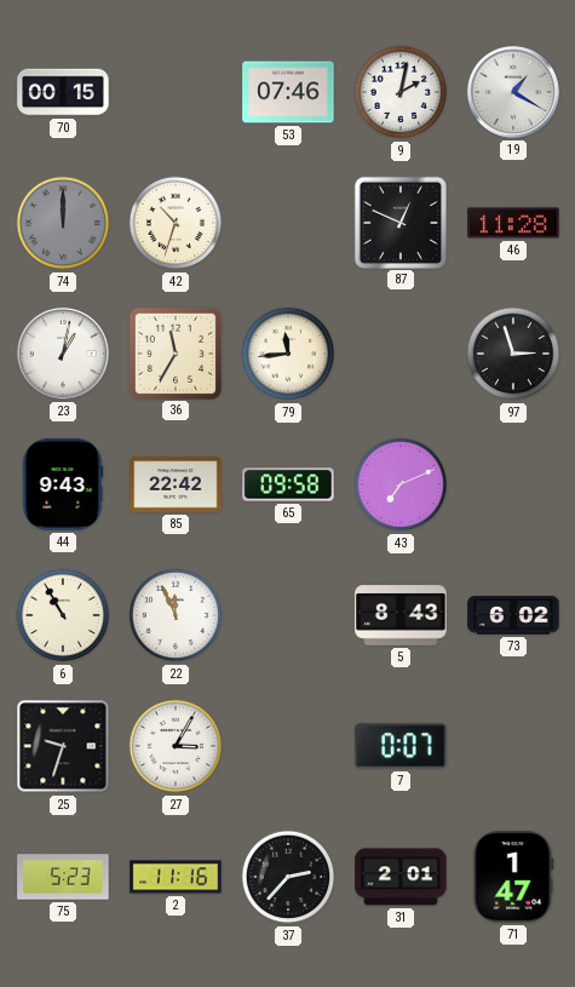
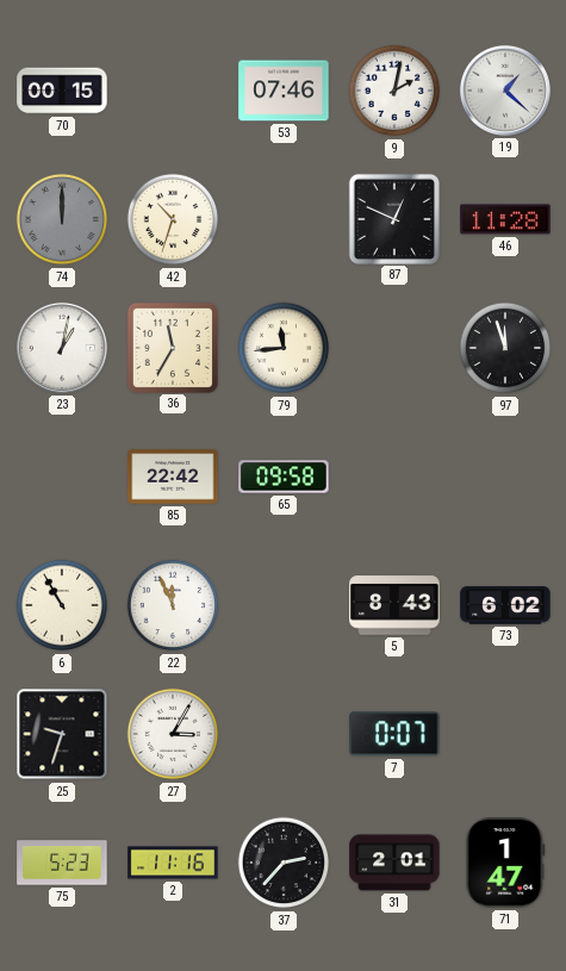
19: 1:20 -> 1:22 (505, 91)
97: 2:57 -> 11:57 (505, 348)
44: 9:43 -> none (63, 484)
43: 7:11 -> none (401, 484)
